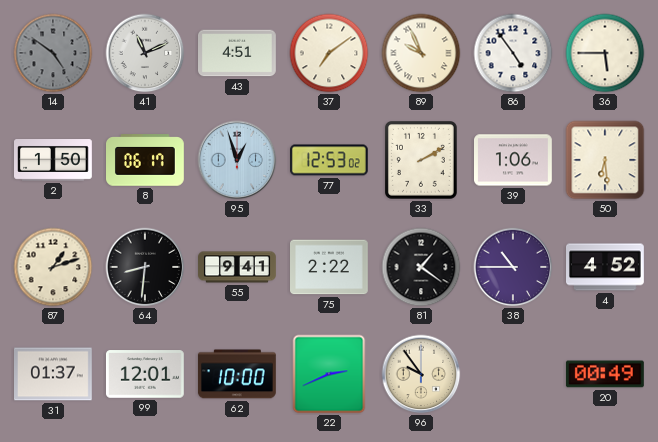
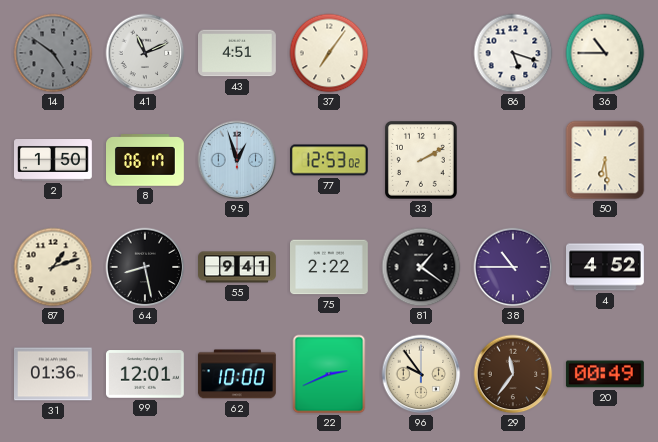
37: 7:09 -> 7:06 (329, 53)
89: 9:56 -> none (421, 53)
86: 4:54 -> 5:18 (513, 53)
36: 5:45 -> 10:45 (605, 53)
39: 1:06 -> none (514, 160)
64: 8:31 -> 8:28 (145, 267)
31: 01:37 -> 01:36 (54, 374)
29: none -> 11:36 (513, 374)
